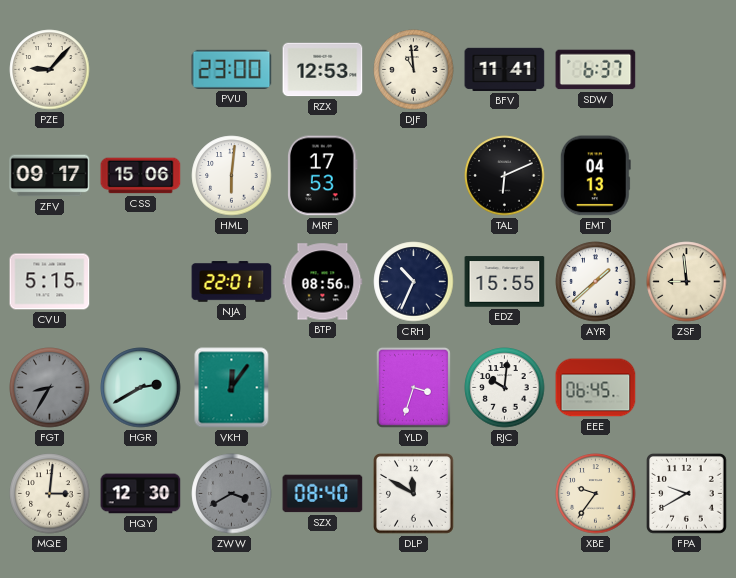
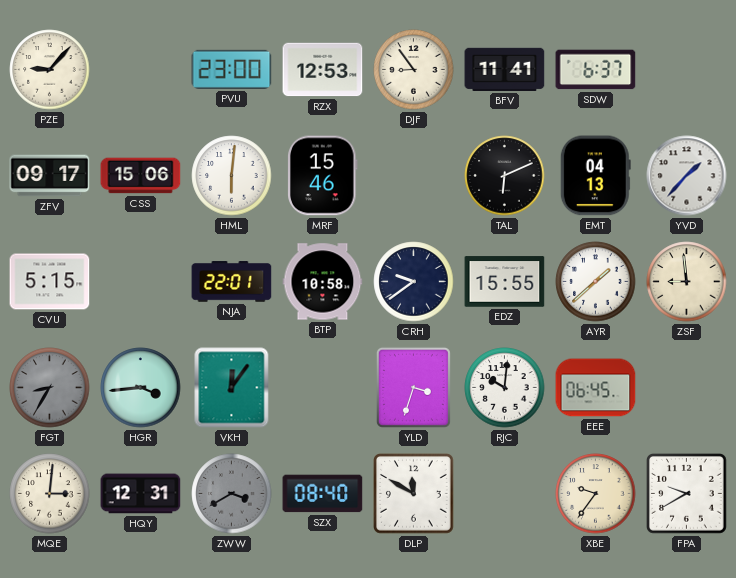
DJF: 10:59 -> 8:54 (414, 70)
MRF: 17:53 -> 15:46 (323, 176)
YVD: none -> 1:37 (687, 176)
BTP: 08:56 -> 10:58 (323, 282)
CRH: 10:34 -> 9:39 (414, 282)
HGR: 2:40 -> 3:44 (141, 388)
HQY: 12:30 -> 12:31 (141, 494)
